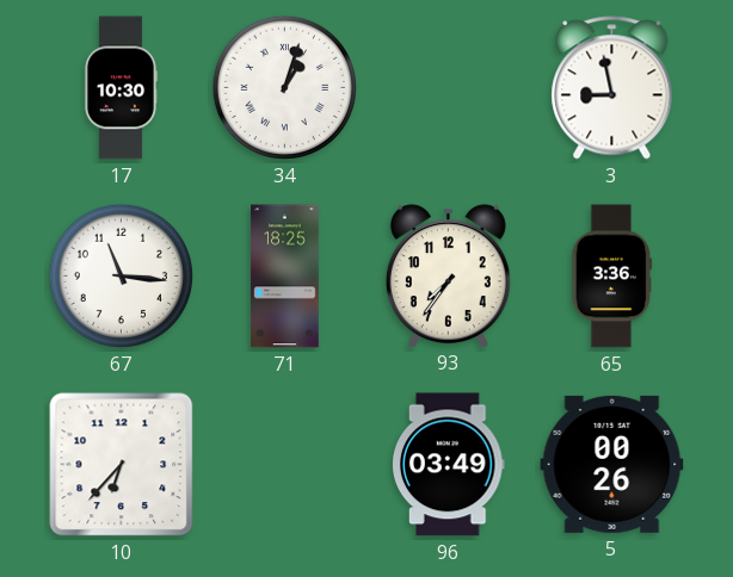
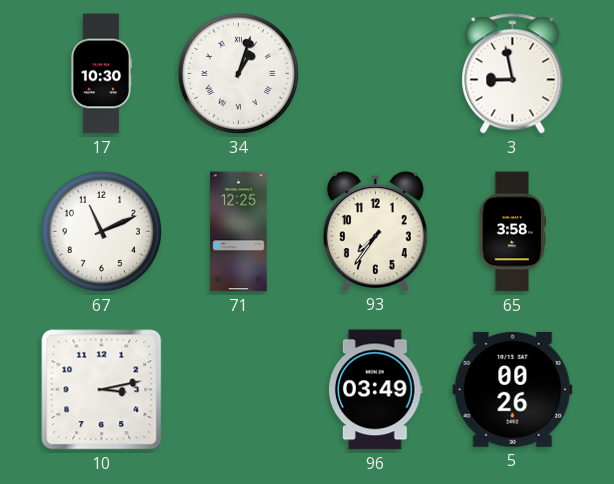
67: 11:16 -> 11:11 (101, 231)
71: 18:25 -> 12:25 (239, 232)
65: 3:36 -> 3:58 (513, 232)
10: 6:37 -> 3:13 (102, 390)
